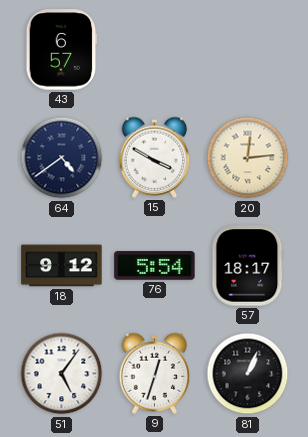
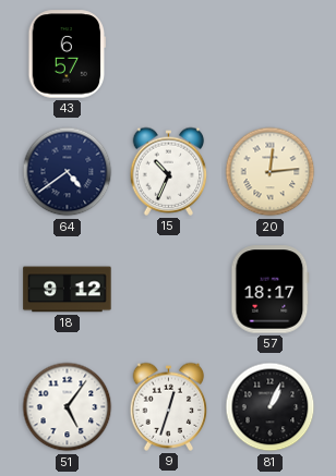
15: 3:50 -> 10:34 (169, 171)
76: 5:54 -> none (155, 266)
